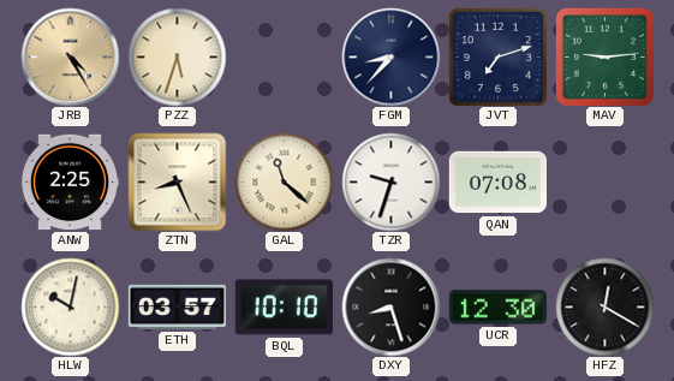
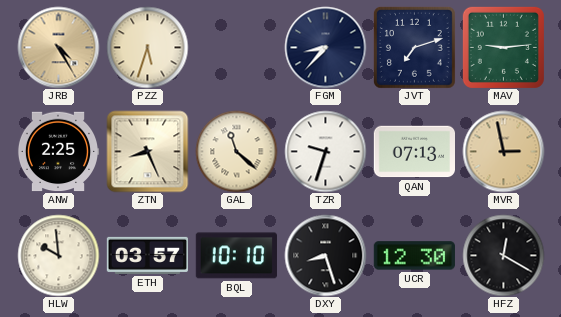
QAN: 07:08 -> 07:13 (414, 152)
MVR: none -> 2:58 (503, 151)
HLW: 10:02 -> 9:59 (58, 255)
